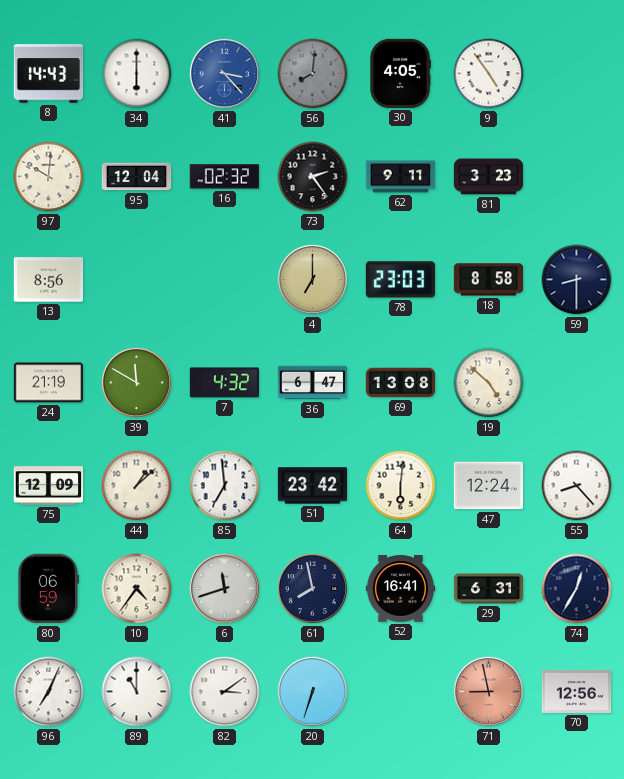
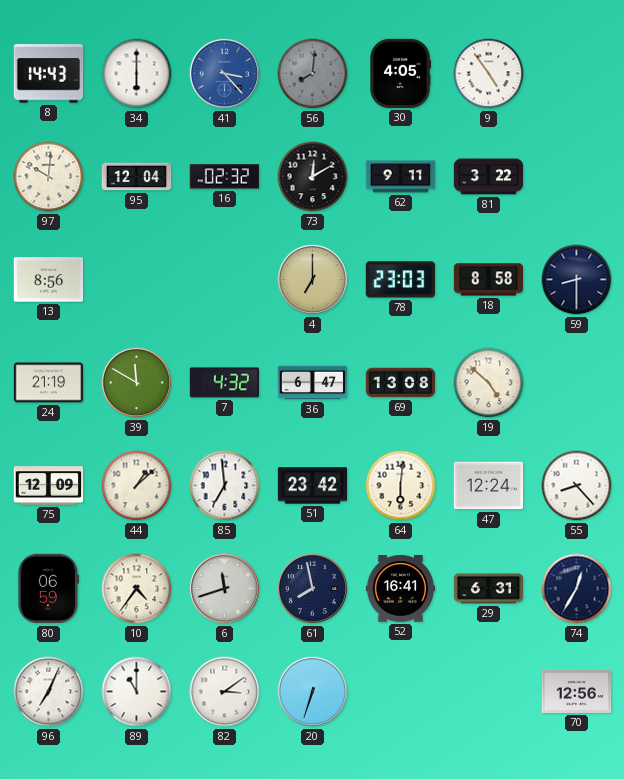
73: 2:24 -> 12:10 (313, 177)
81: 3:23 -> 3:22 (489, 177)
71: 8:58 -> none (488, 691)
